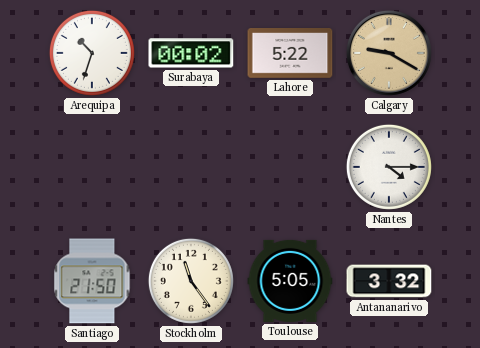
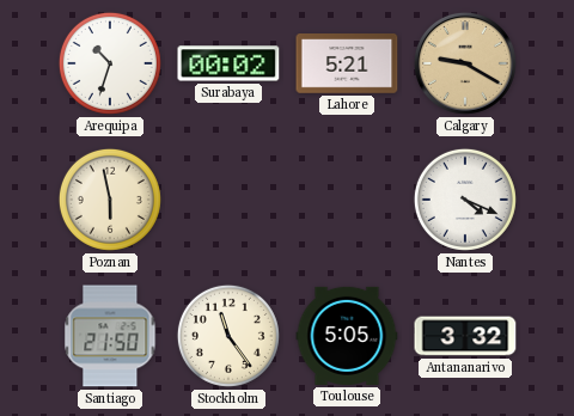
Lahore: 5:22 -> 5:21 (347, 65)
Poznan: none -> 5:58 (110, 200)
Nantes: 4:15 -> 4:19 (465, 200)
